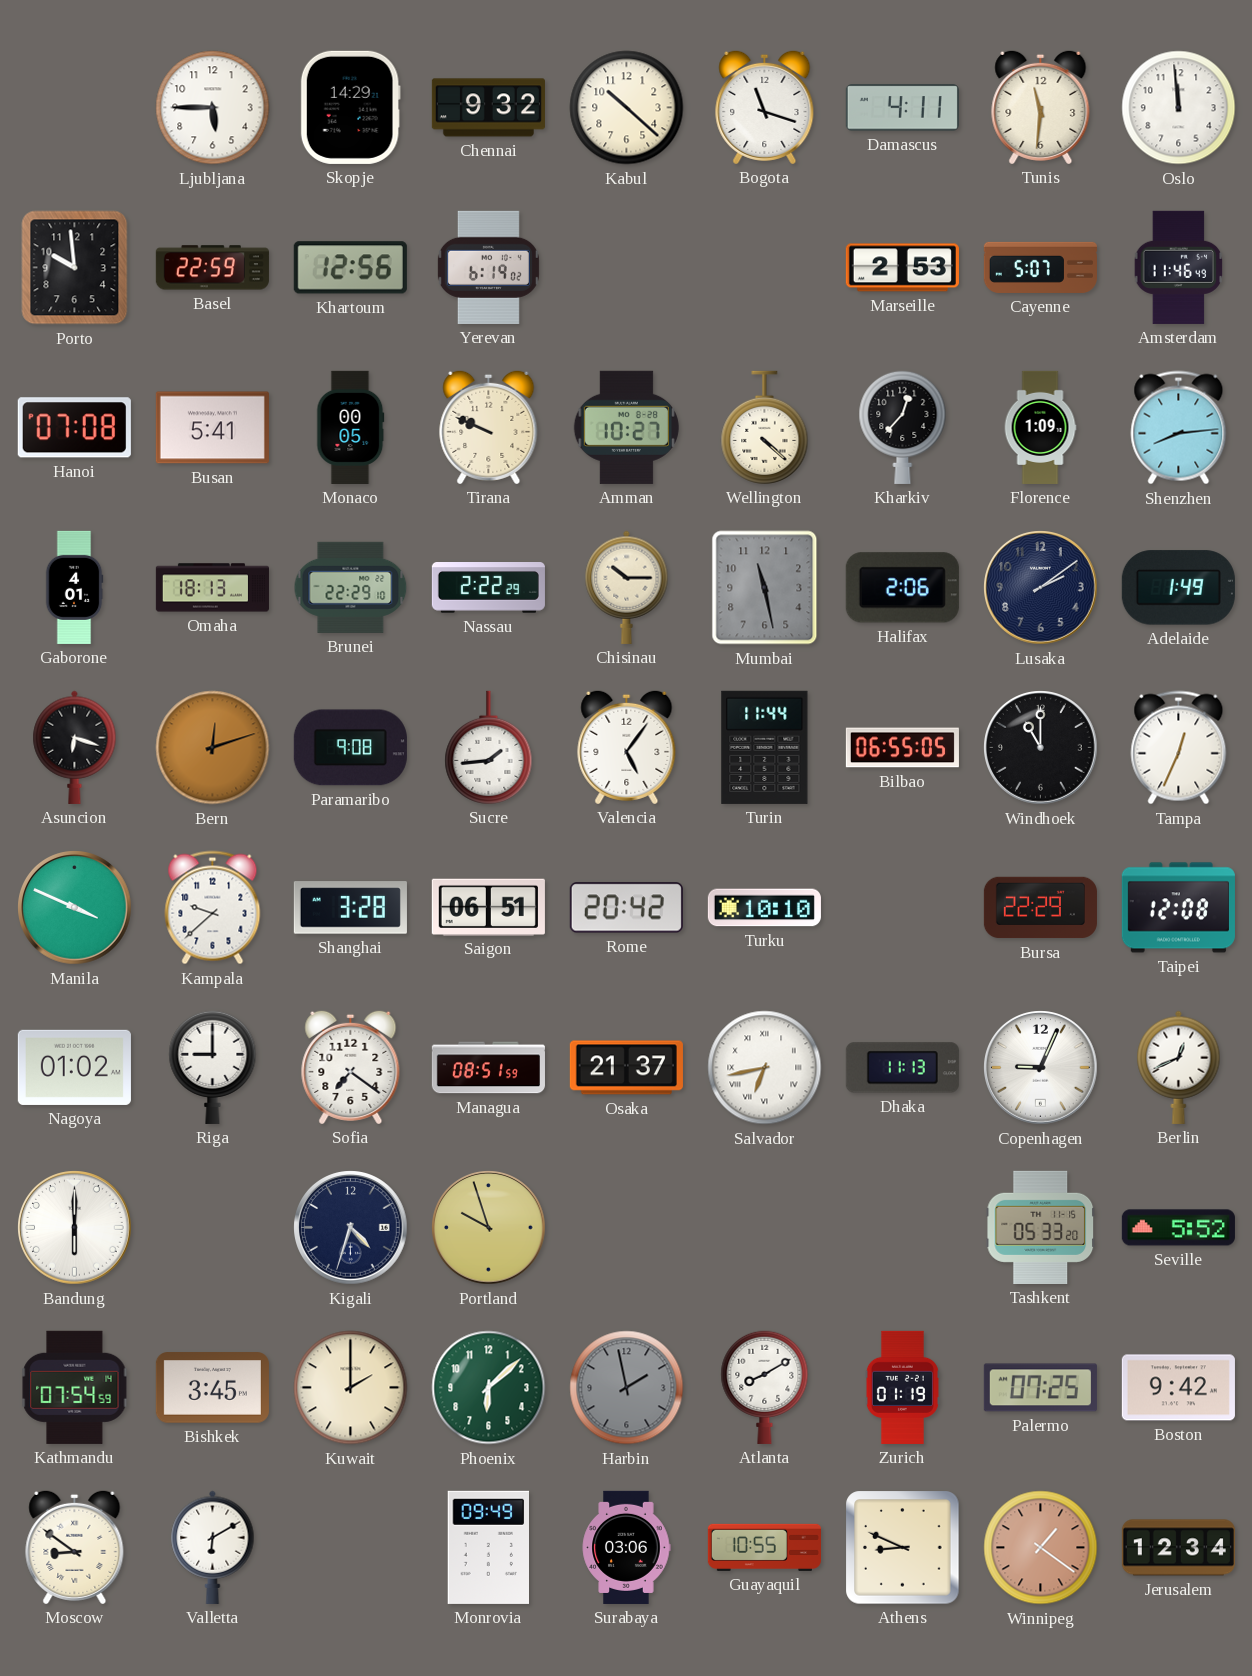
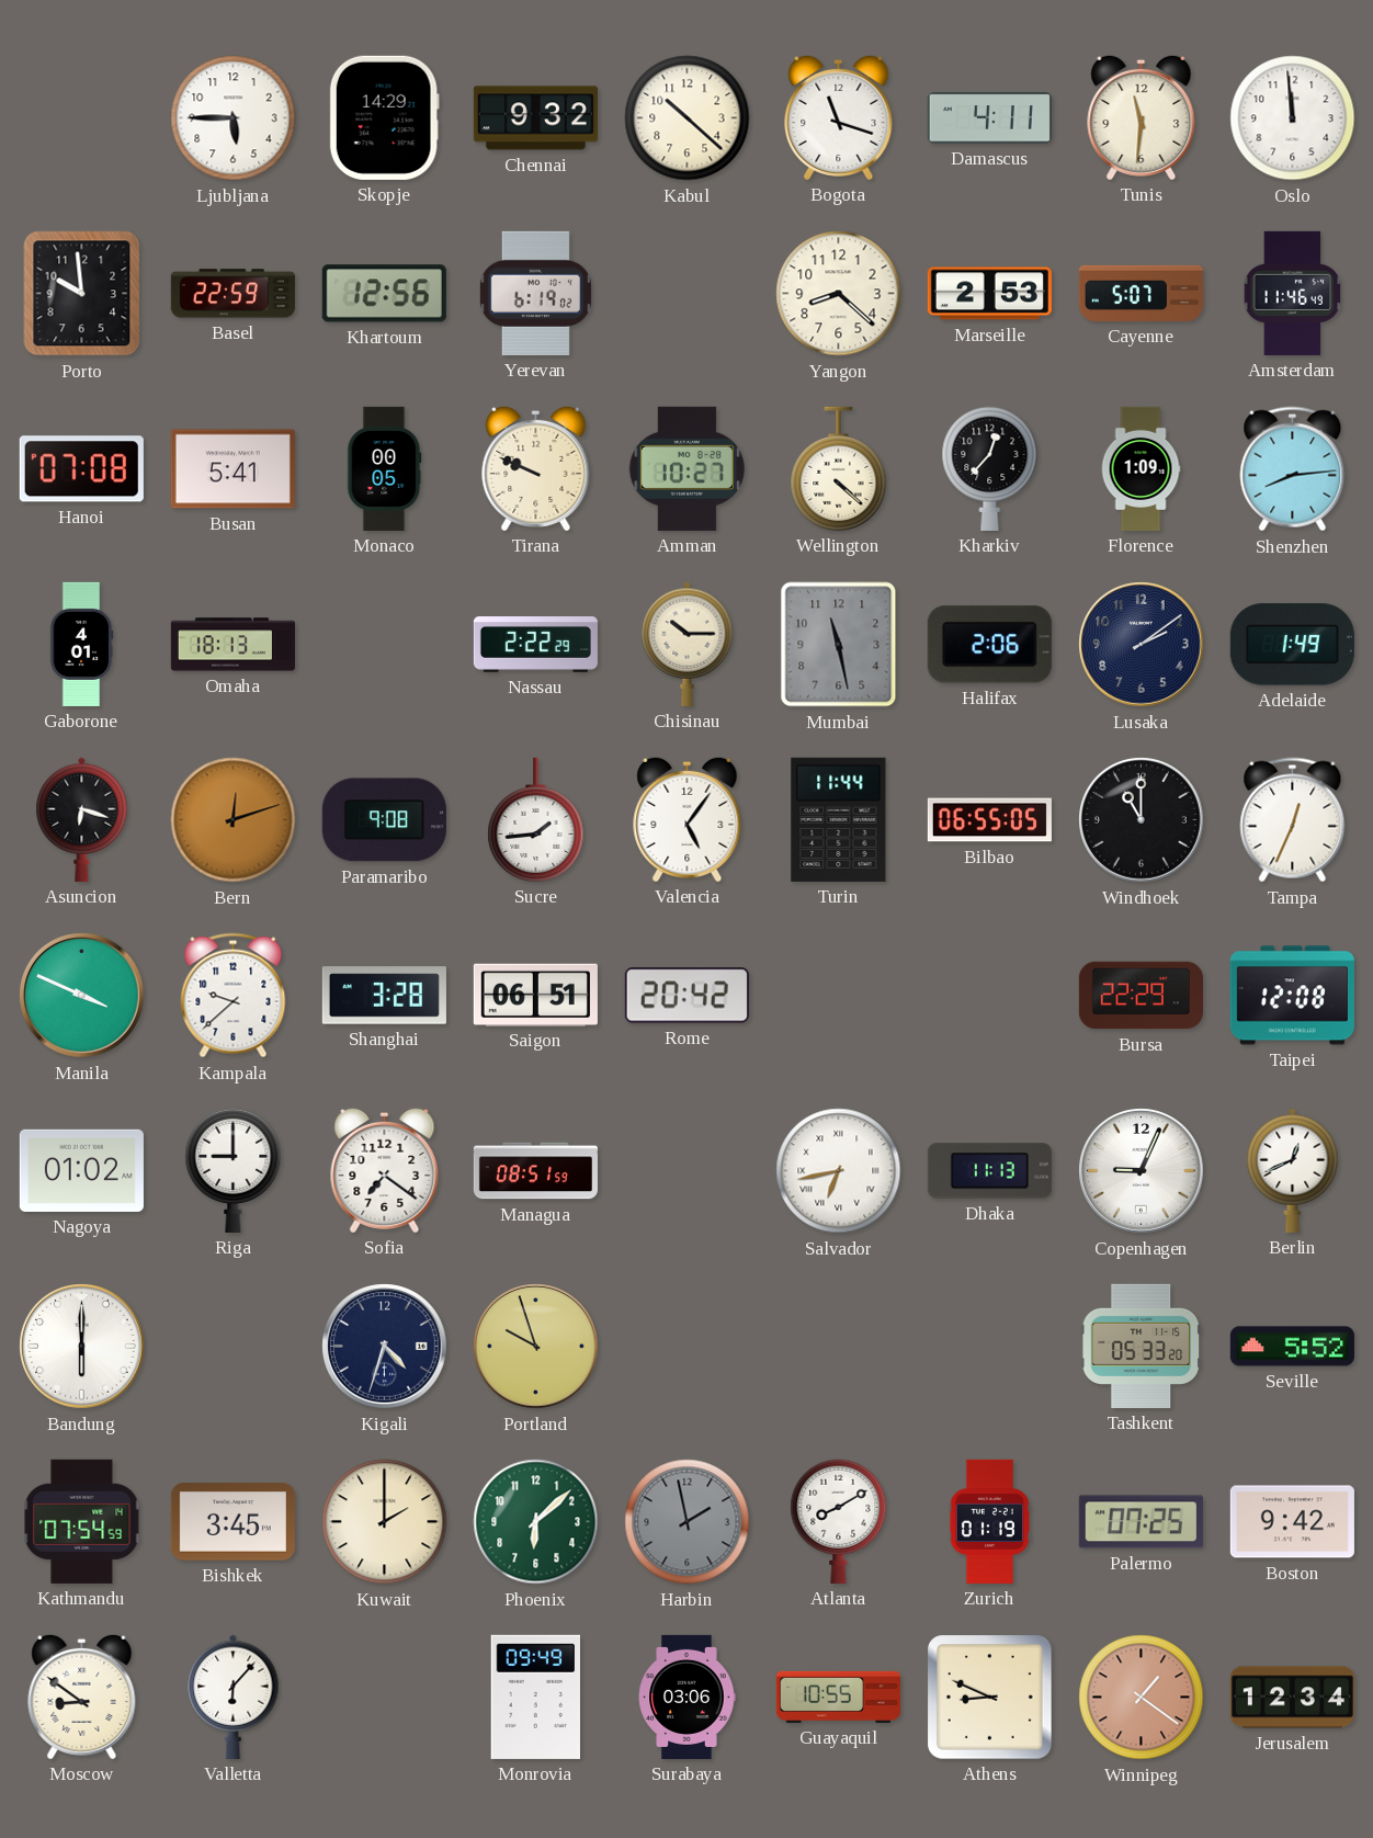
Yangon: none -> 8:22 (839, 294)
Brunei: 22:29 -> none (351, 587)
Turku: 10:10 -> none (764, 908)
Osaka: 21:37 -> none (626, 1068)
Valletta: 6:10 -> 6:07 (234, 1697)
